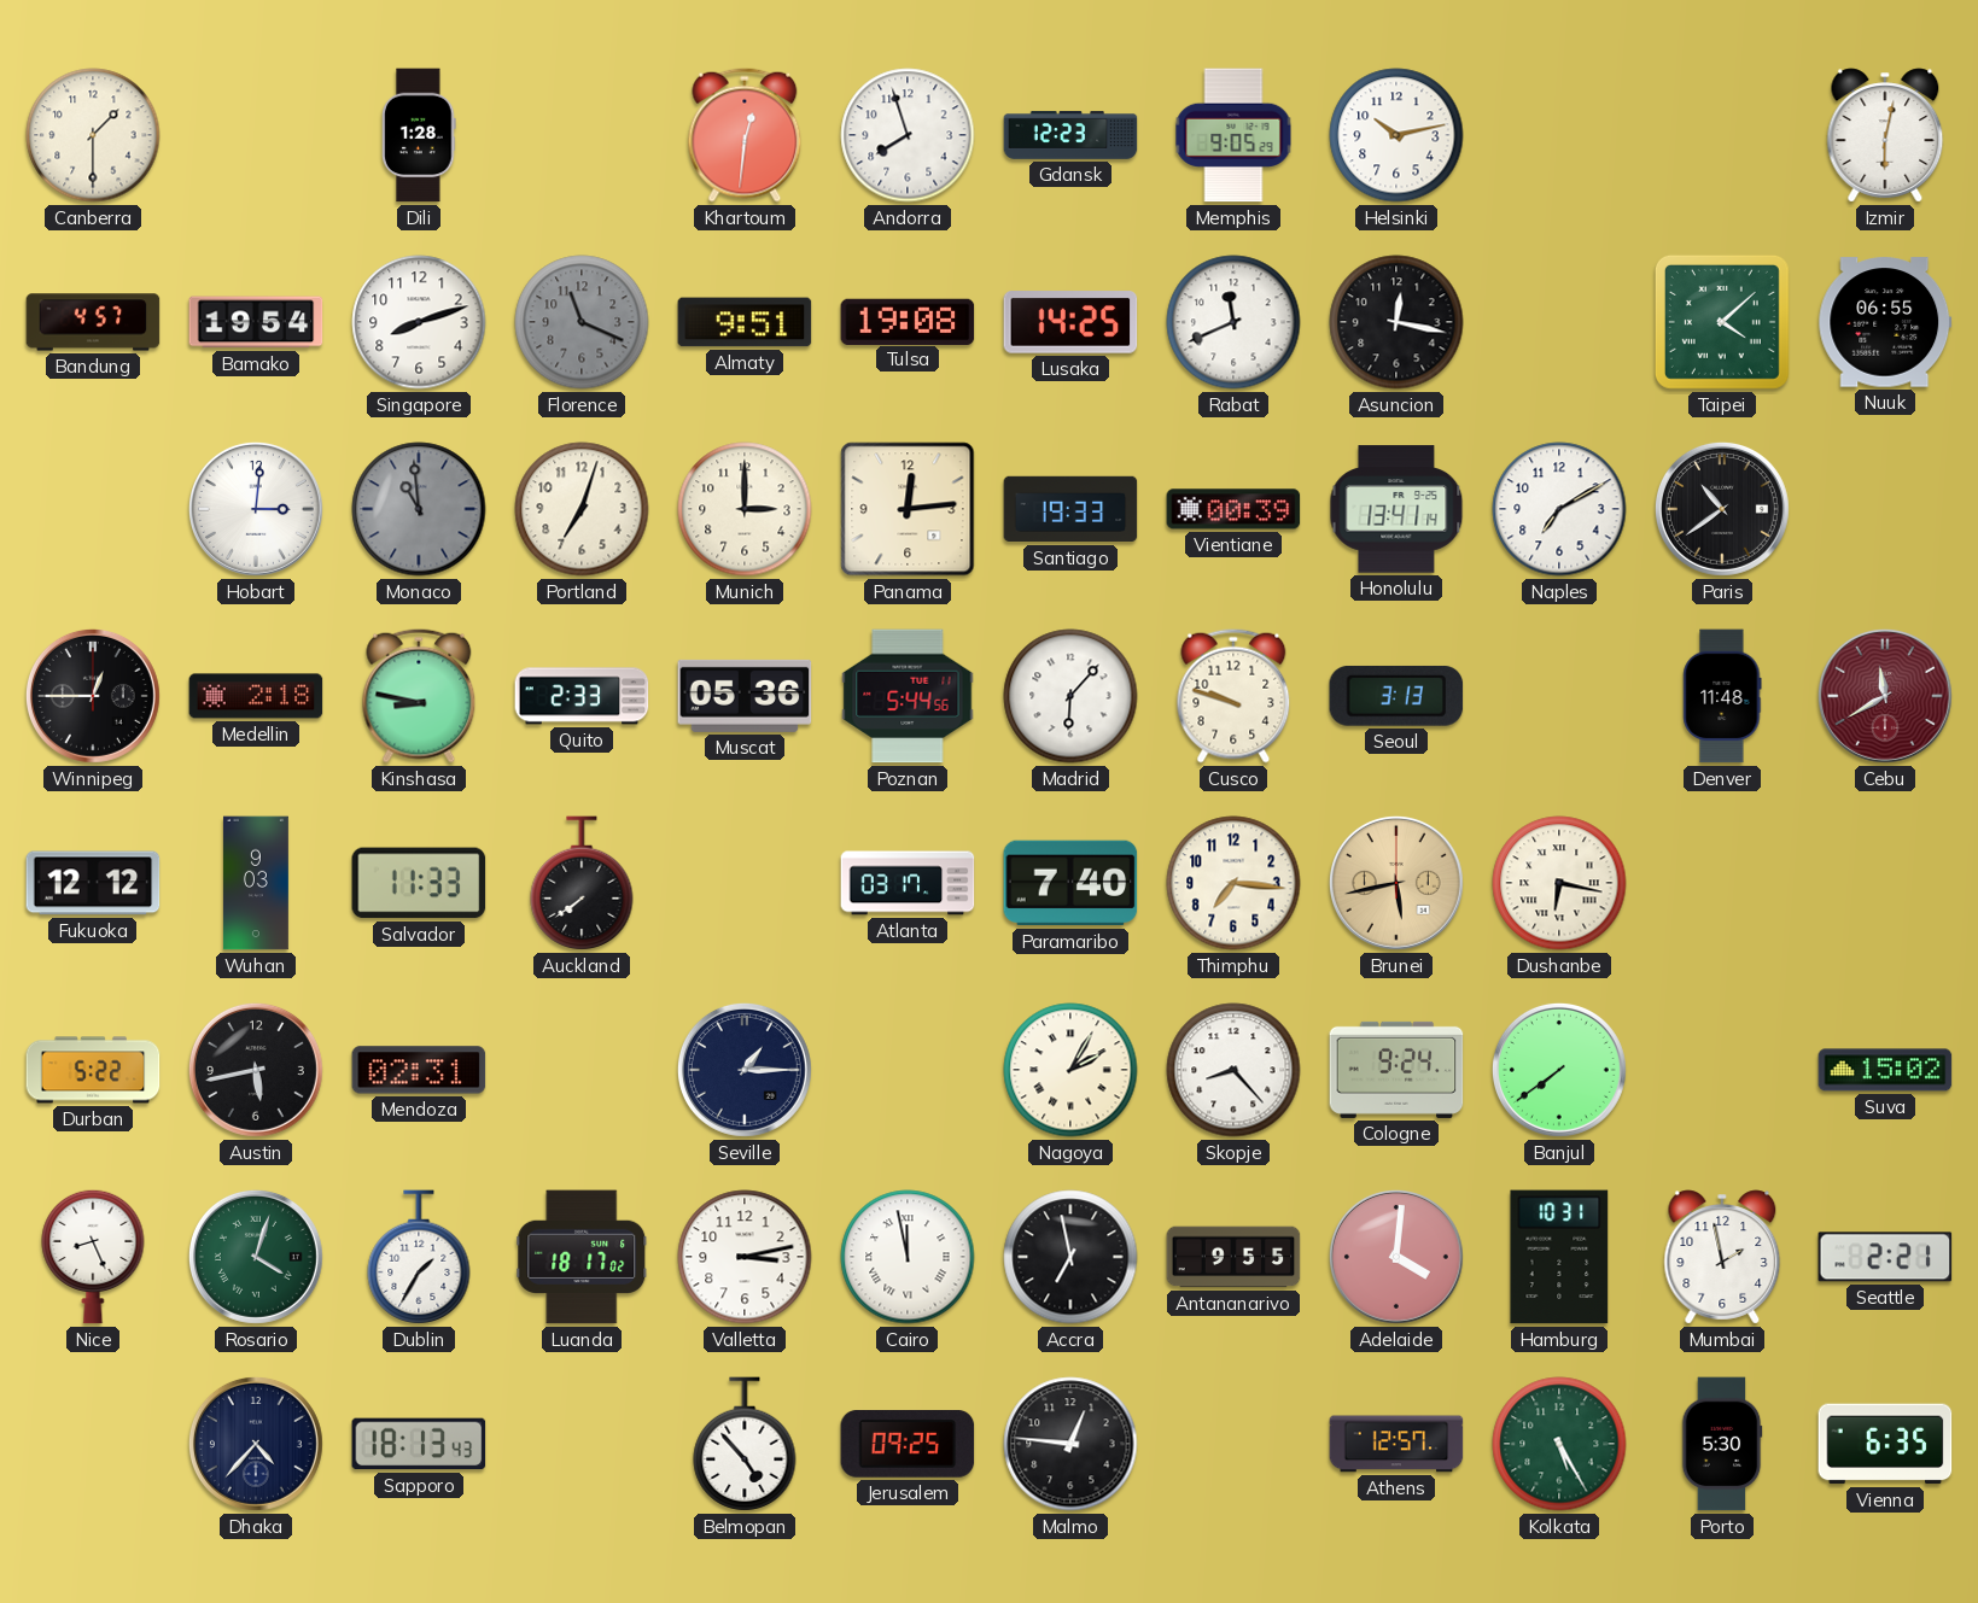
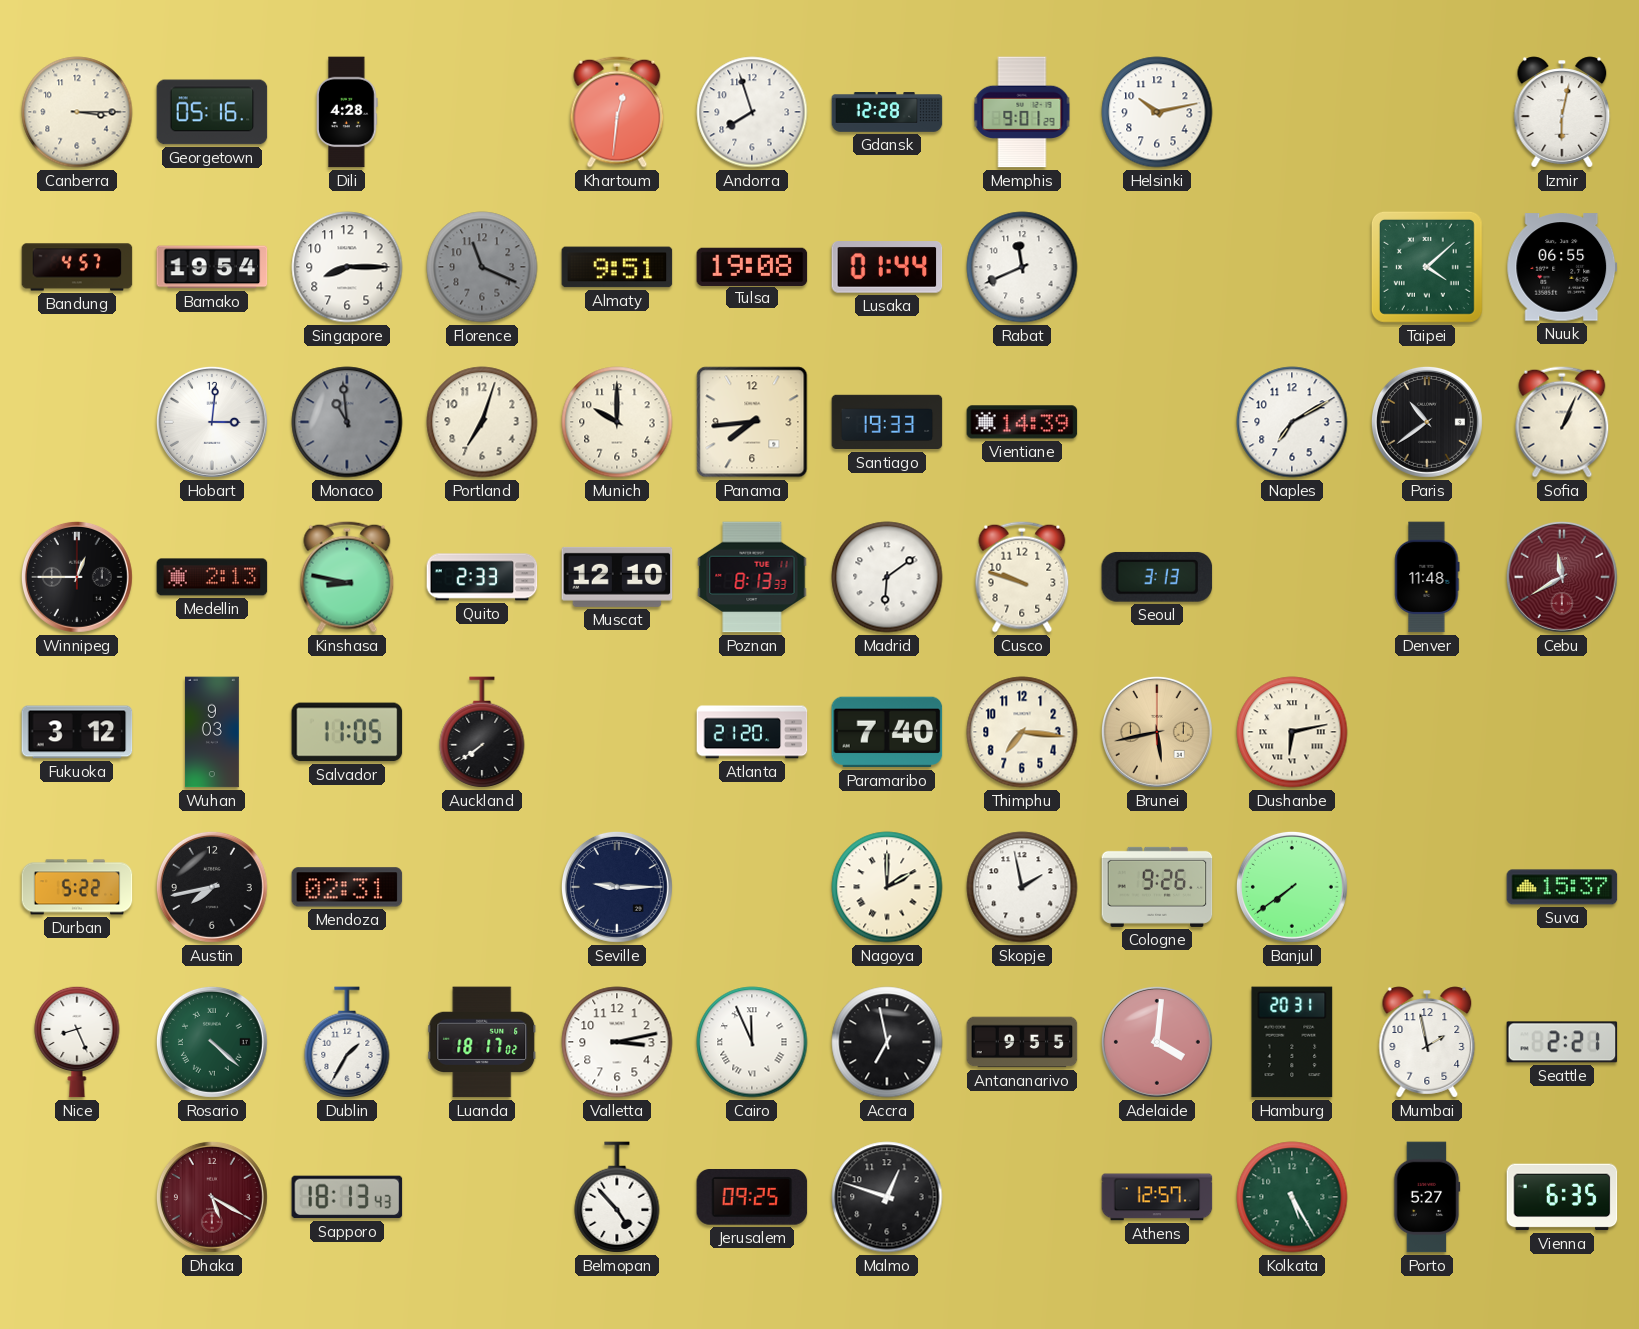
Canberra: 1:30 -> 3:15 (77, 112)
Georgetown: none -> 05:16 (212, 112)
Dili: 1:28 -> 4:28 (347, 112)
Gdansk: 12:23 -> 12:28 (887, 112)
Memphis: 9:05 -> 9:01 (1022, 112)
Singapore: 8:12 -> 8:15 (347, 267)
Lusaka: 14:25 -> 01:44 (887, 267)
Asuncion: 12:17 -> none (1396, 322)
Munich: 3:00 -> 10:00 (617, 422)
Panama: 12:14 -> 7:44 (752, 422)
Vientiane: 00:39 -> 14:39 (1022, 422)
Honolulu: 13:41 -> none (1396, 509)
Sofia: none -> 1:04 (1562, 422)
Medellin: 2:18 -> 2:13 (212, 577)
Muscat: 05:36 -> 12:10 (617, 577)
Poznan: 5:44 -> 8:13 (752, 577)
Madrid: 6:07 -> 6:09 (887, 577)
Fukuoka: 12:12 -> 3:12 (77, 732)
Salvador: 11:33 -> 11:05 (347, 732)
Atlanta: 03:17 -> 21:20 (752, 732)
Dushanbe: 6:17 -> 6:13 (1292, 732)
Austin: 5:43 -> 7:43 (212, 887)
Seville: 1:15 -> 9:15 (617, 887)
Nagoya: 2:05 -> 2:00 (887, 887)
Skopje: 8:23 -> 1:58 (1022, 887)
Cologne: 9:24 -> 9:26 (1157, 887)
Suva: 15:02 -> 15:37 (1562, 887)
Rosario: 4:03 -> 4:22 (212, 1042)
Cairo: 11:58 -> 11:56 (752, 1042)
Hamburg: 10:31 -> 20:31 (1292, 1042)
Dhaka: 4:37 -> 5:20 (212, 1197)
Dhaka dial: navy -> burgundy (212, 1197)
Malmo: 12:46 -> 12:48 (887, 1197)
Porto: 5:30 -> 5:27 (1427, 1197)
